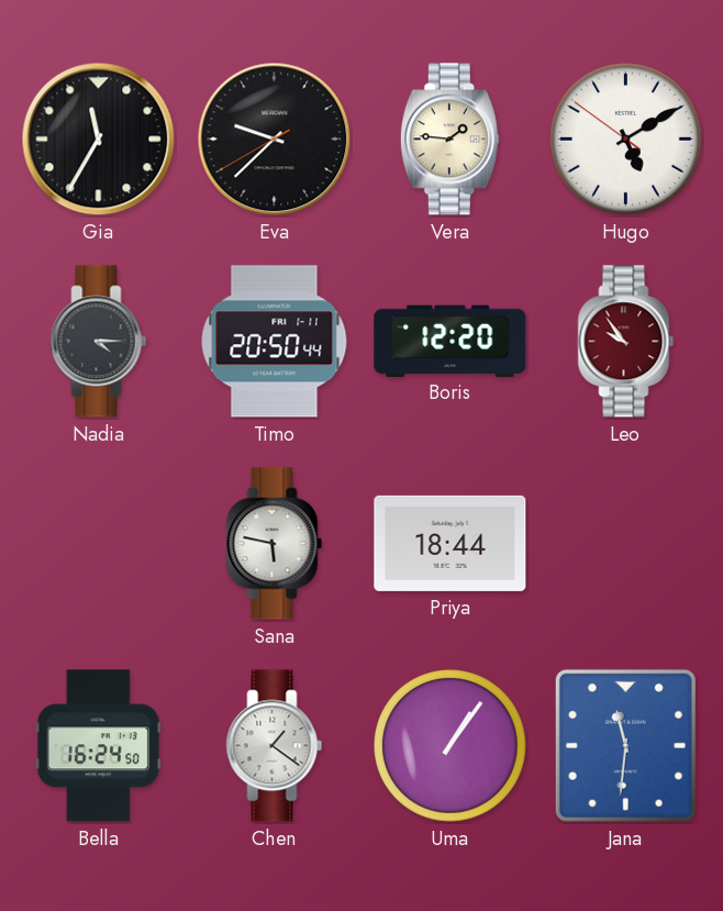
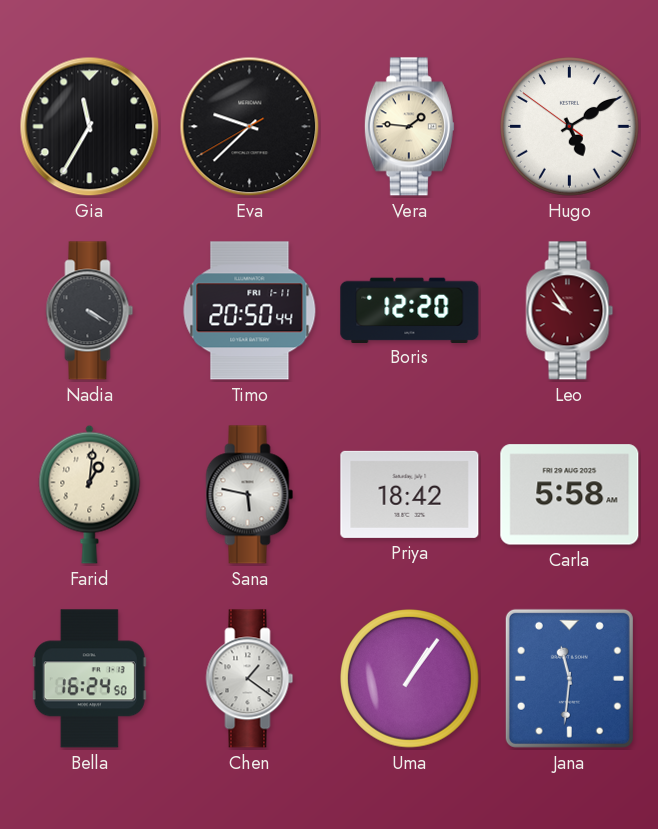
Nadia: 4:15 -> 4:20 (90, 311)
Farid: none -> 1:01 (90, 494)
Priya: 18:44 -> 18:42 (410, 494)
Carla: none -> 5:58 (570, 495)
